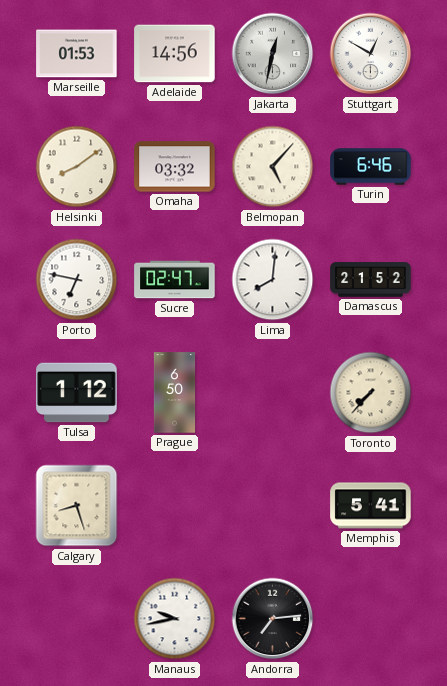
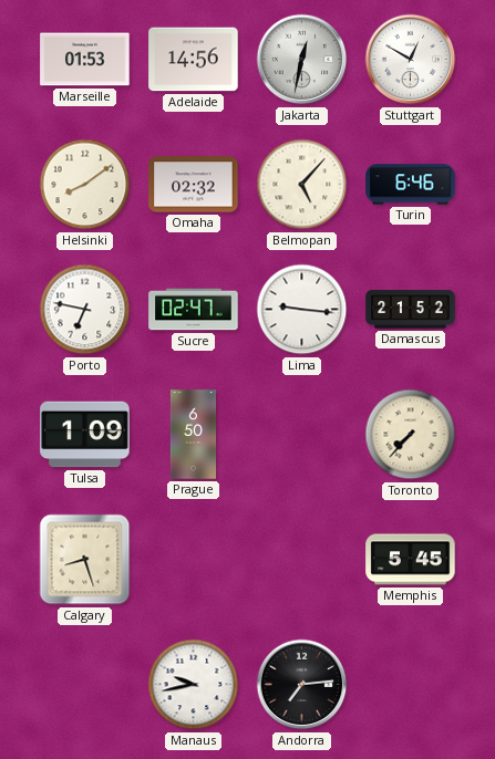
Omaha: 03:32 -> 02:32 (194, 185)
Lima: 8:01 -> 9:16 (302, 310)
Tulsa: 1:12 -> 1:09 (85, 435)
Memphis: 5:41 -> 5:45 (411, 560)
